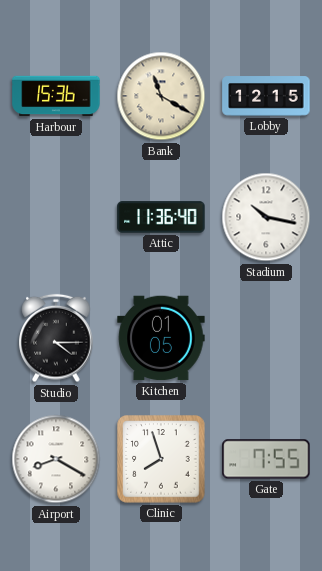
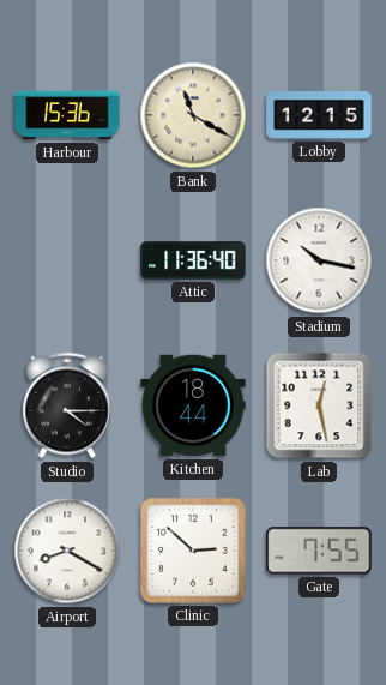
Kitchen: 01:05 -> 18:44 (193, 405)
Lab: none -> 12:28 (319, 405)
Clinic: 7:57 -> 2:52 (193, 551)
